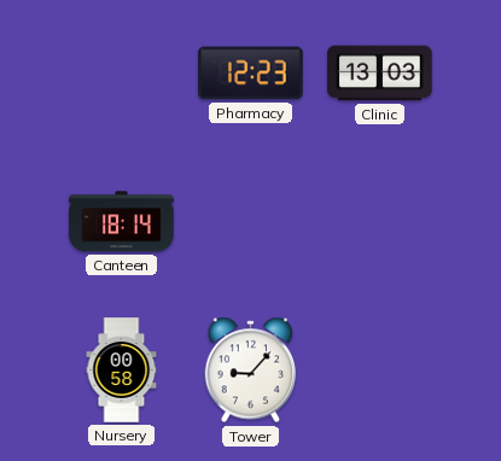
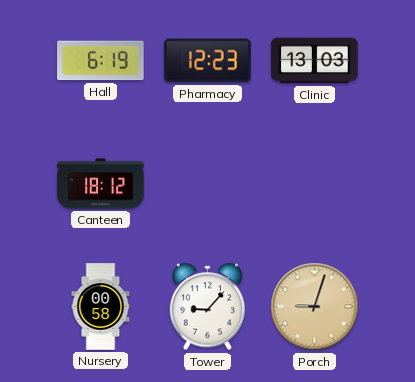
Hall: none -> 6:19 (101, 61)
Canteen: 18:14 -> 18:12 (101, 184)
Porch: none -> 9:03 (315, 307)
